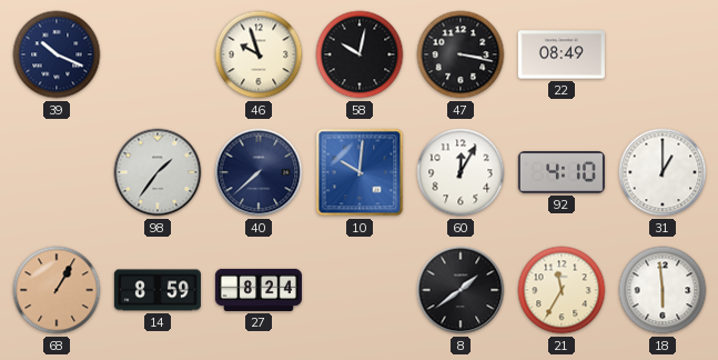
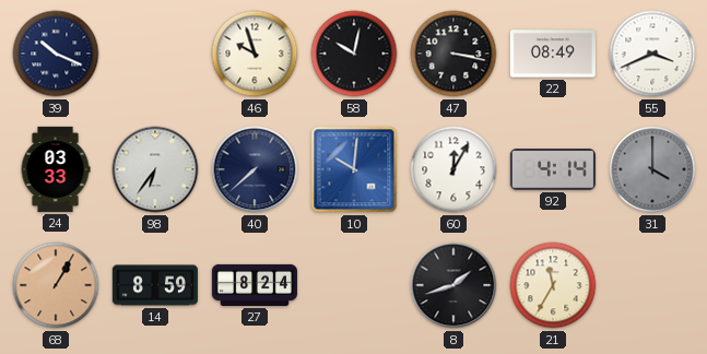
55: none -> 3:41 (652, 54)
24: none -> 03:33 (56, 169)
98: 1:36 -> 6:36 (155, 169)
92: 4:10 -> 4:14 (553, 170)
31: 1:00 -> 4:00 (652, 169)
31 dial: white -> grey (652, 169)
8: 1:39 -> 1:42 (453, 285)
18: 5:59 -> none (663, 290)
